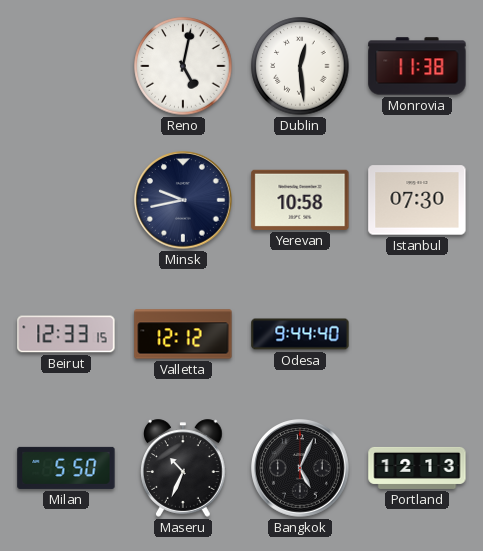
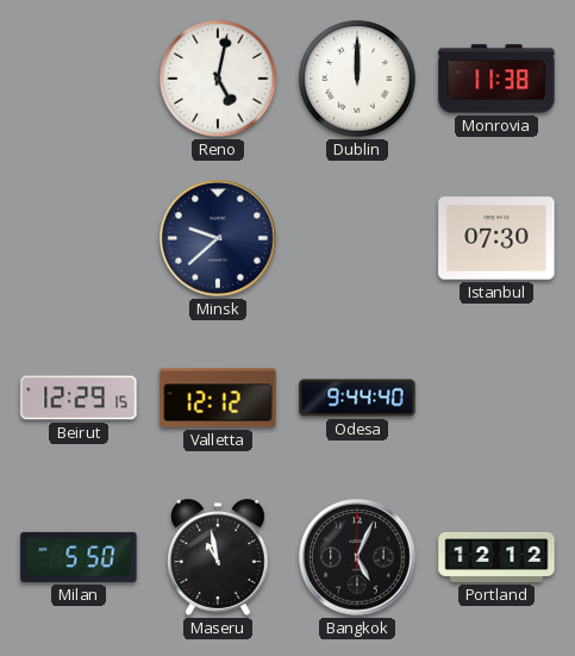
Dublin: 12:29 -> 12:00 (357, 79)
Minsk: 9:43 -> 9:38 (218, 238)
Yerevan: 10:58 -> none (300, 200)
Beirut: 12:33 -> 12:29 (79, 398)
Maseru: 10:34 -> 10:58 (219, 557)
Portland: 12:13 -> 12:12 (496, 557)
